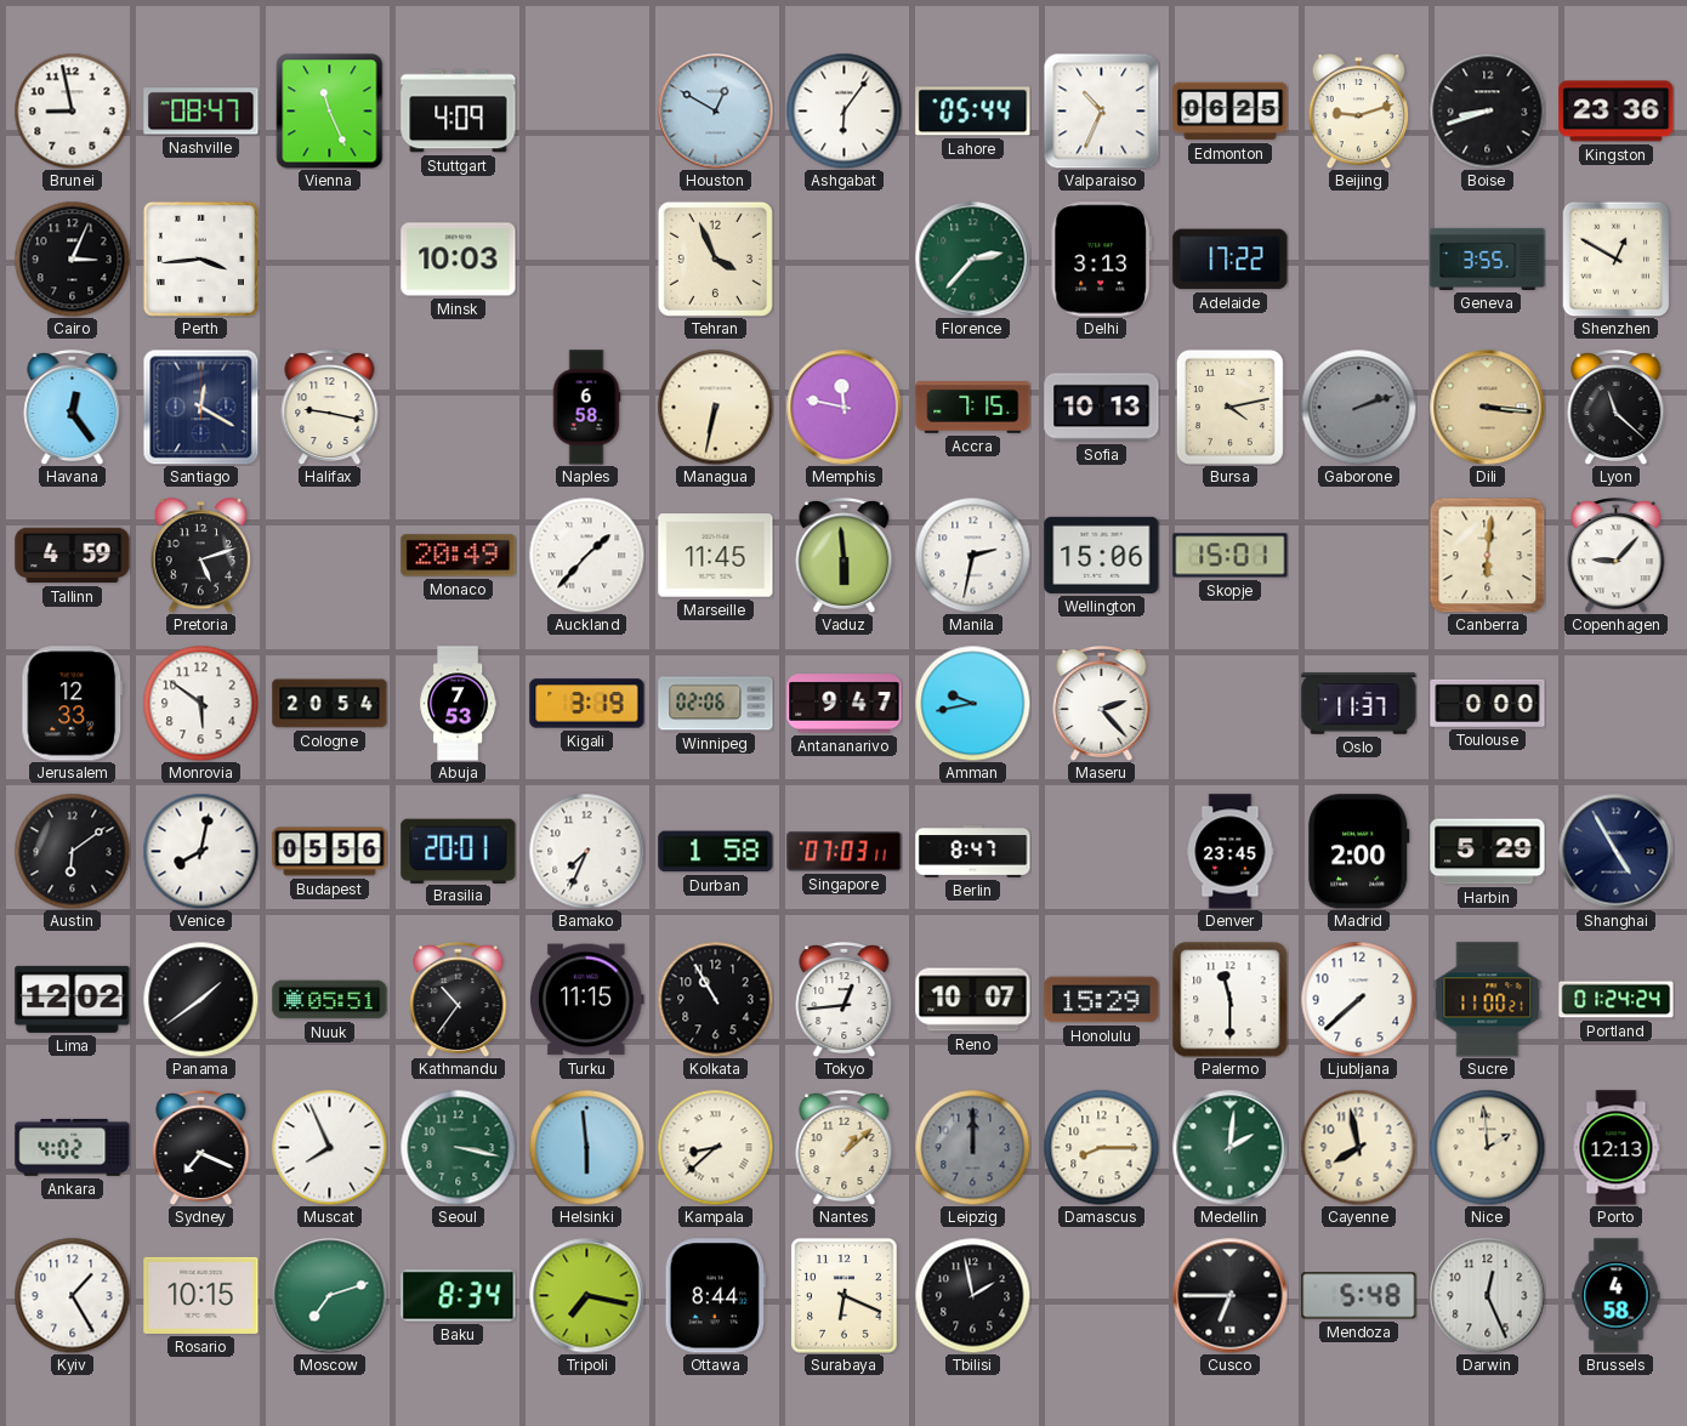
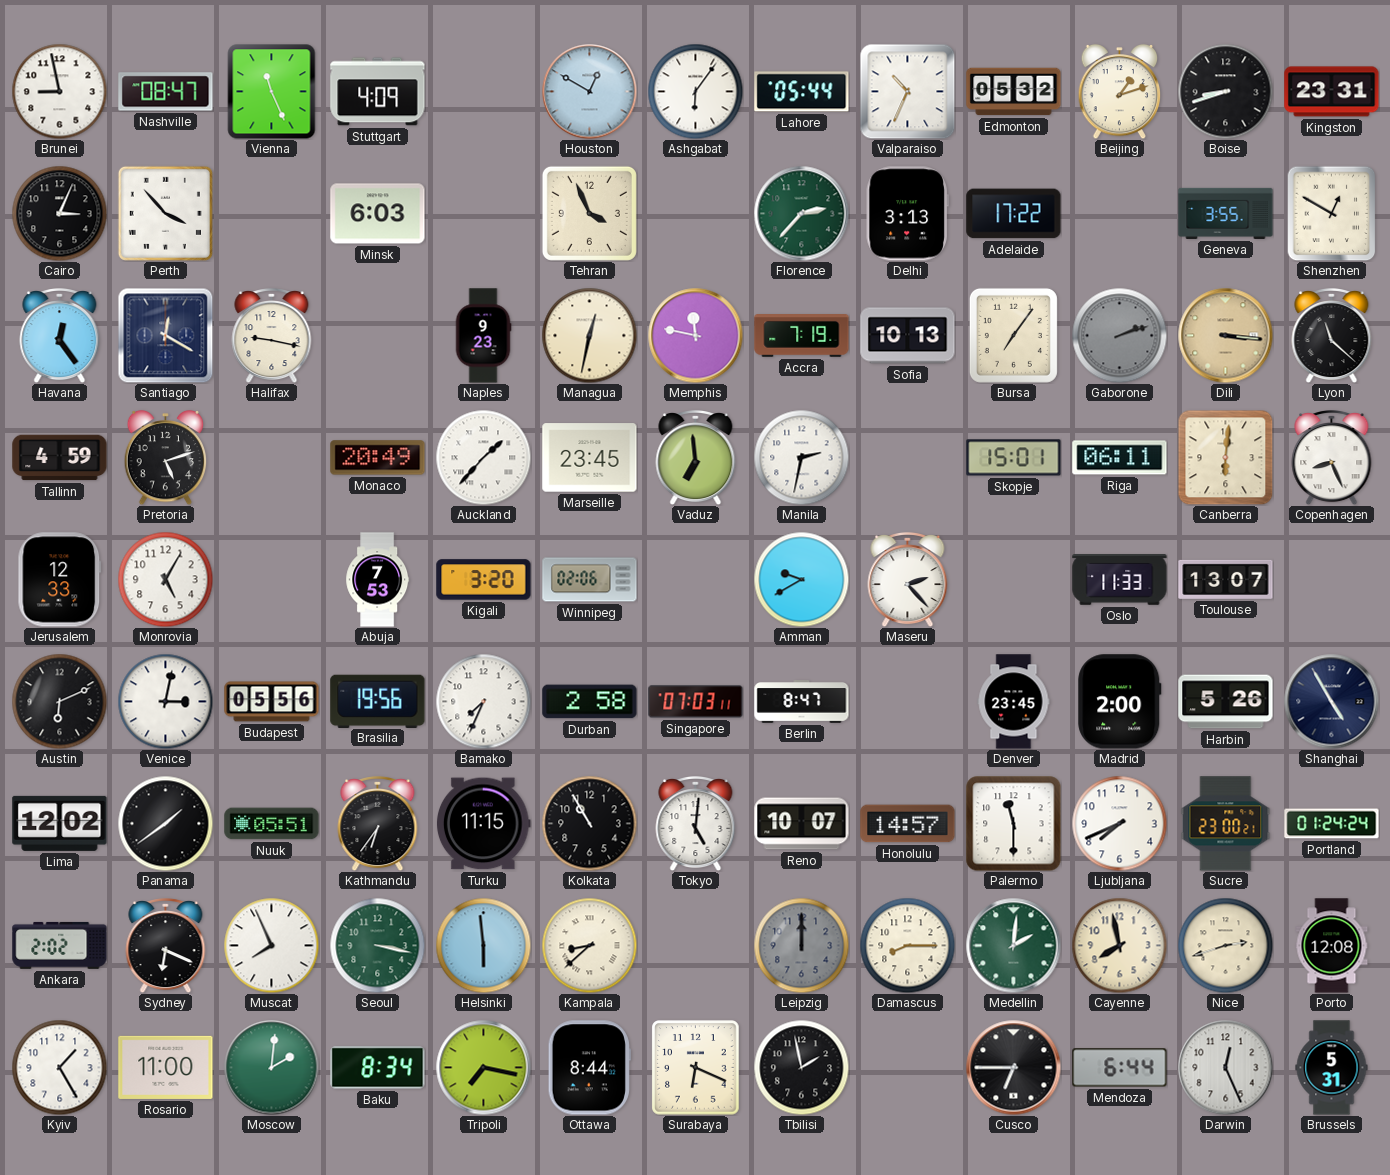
Edmonton: 06:25 -> 05:32 (1014, 92)
Beijing: 9:12 -> 1:12 (1120, 91)
Kingston: 23:36 -> 23:31 (1332, 92)
Perth: 3:44 -> 3:53 (165, 213)
Minsk: 10:03 -> 6:03 (378, 214)
Naples: 6:58 -> 9:23 (483, 336)
Managua: 6:32 -> 12:32 (589, 335)
Accra: 7:15 -> 7:19 (802, 336)
Bursa: 4:13 -> 7:06 (1013, 335)
Marseille: 11:45 -> 23:45 (590, 458)
Vaduz: 5:59 -> 6:59 (696, 458)
Wellington: 15:06 -> none (1102, 555)
Riga: none -> 06:11 (1120, 458)
Copenhagen: 9:07 -> 8:26 (1332, 458)
Monrovia: 5:51 -> 5:05 (165, 579)
Cologne: 20:54 -> none (330, 704)
Kigali: 3:19 -> 3:20 (484, 580)
Antananarivo: 9:47 -> none (845, 704)
Amman: 9:43 -> 9:40 (801, 579)
Oslo: 11:37 -> 11:33 (1120, 580)
Toulouse: 0:00 -> 13:07 (1226, 579)
Austin: 6:09 -> 6:11 (59, 701)
Venice: 8:02 -> 3:02 (165, 701)
Brasilia: 20:01 -> 19:56 (378, 701)
Durban: 1:58 -> 2:58 (590, 702)
Harbin: 5:29 -> 5:26 (1226, 702)
Kathmandu: 10:36 -> 6:36 (378, 824)
Tokyo: 12:44 -> 5:01 (696, 824)
Honolulu: 15:29 -> 14:57 (908, 824)
Ljubljana: 7:38 -> 7:41 (1119, 823)
Sucre: 11:00 -> 23:00 (1226, 824)
Ankara: 4:02 -> 2:02 (60, 945)
Sydney: 7:19 -> 6:19 (166, 946)
Nantes: 1:08 -> none (845, 1148)
Nice: 1:59 -> 2:42 (1225, 945)
Porto: 12:13 -> 12:08 (1332, 946)
Rosario: 10:15 -> 11:00 (166, 1067)
Moscow: 7:12 -> 2:01 (271, 1067)
Mendoza: 5:48 -> 6:44 (1120, 1068)
Brussels: 4:58 -> 5:31 (1332, 1068)
